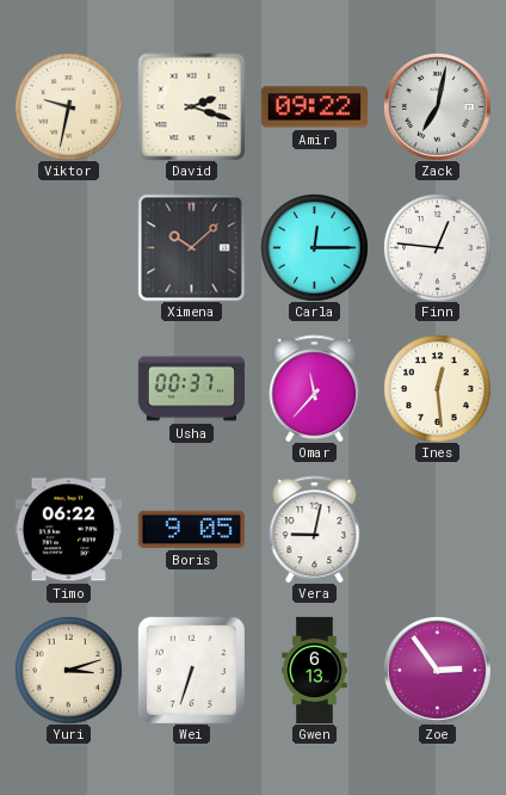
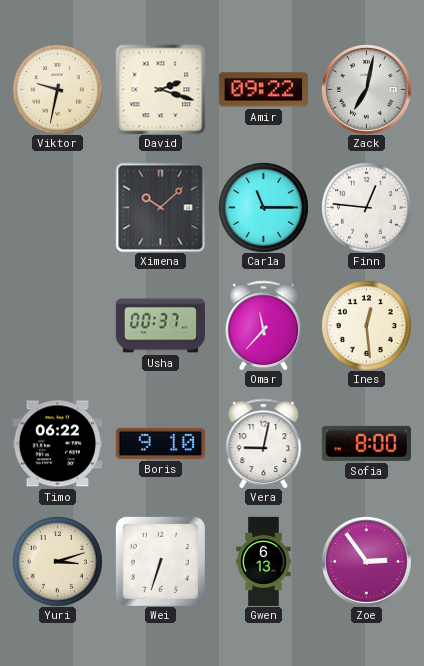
Carla: 12:15 -> 11:15 (263, 207)
Boris: 9:05 -> 9:10 (160, 443)
Sofia: none -> 8:00 (366, 443)
